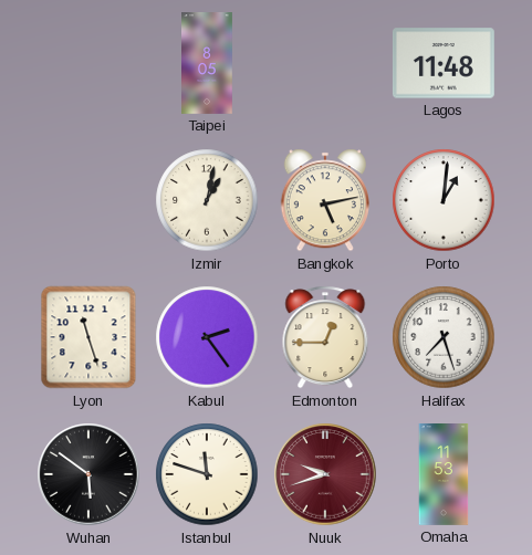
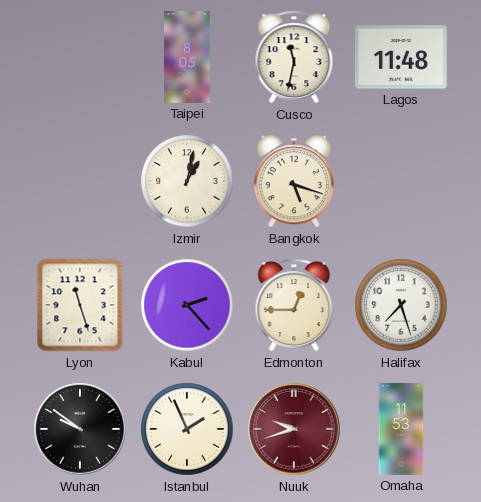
Cusco: none -> 11:32 (294, 57)
Bangkok: 5:13 -> 5:18 (294, 181)
Porto: 1:01 -> none (444, 200)
Kabul: 2:24 -> 2:23 (187, 305)
Wuhan: 5:51 -> 9:51 (80, 429)
Istanbul: 11:48 -> 1:56 (187, 429)
